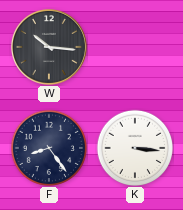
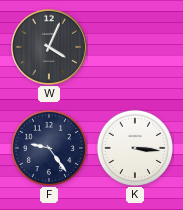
W: 10:16 -> 4:04 (49, 47)
F: 8:24 -> 9:24 (48, 147)
